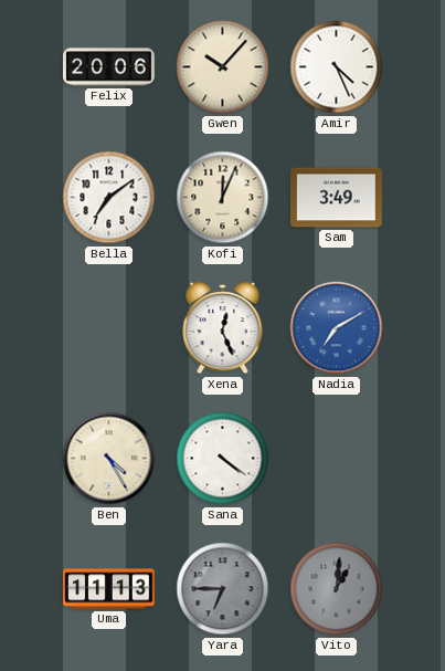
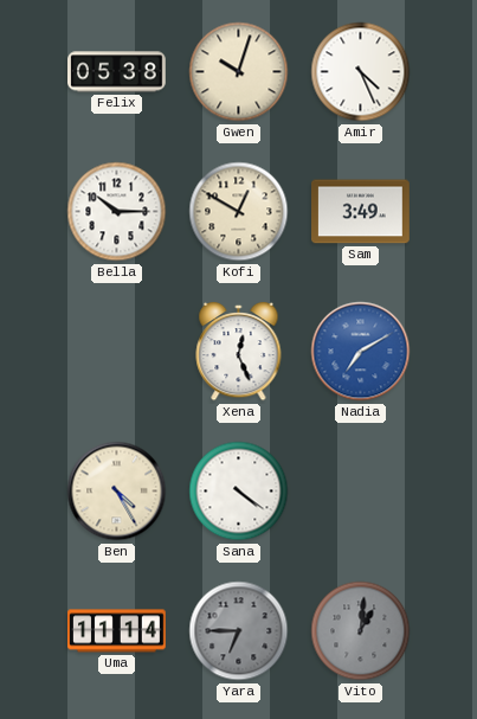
Felix: 20:06 -> 05:38 (117, 72)
Gwen: 10:07 -> 10:03 (239, 72)
Bella: 7:09 -> 10:15 (117, 212)
Kofi: 12:04 -> 12:50 (239, 212)
Uma: 11:13 -> 11:14 (117, 631)
